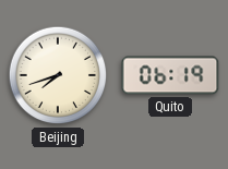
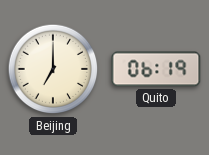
Beijing: 7:42 -> 7:00 (53, 69)
